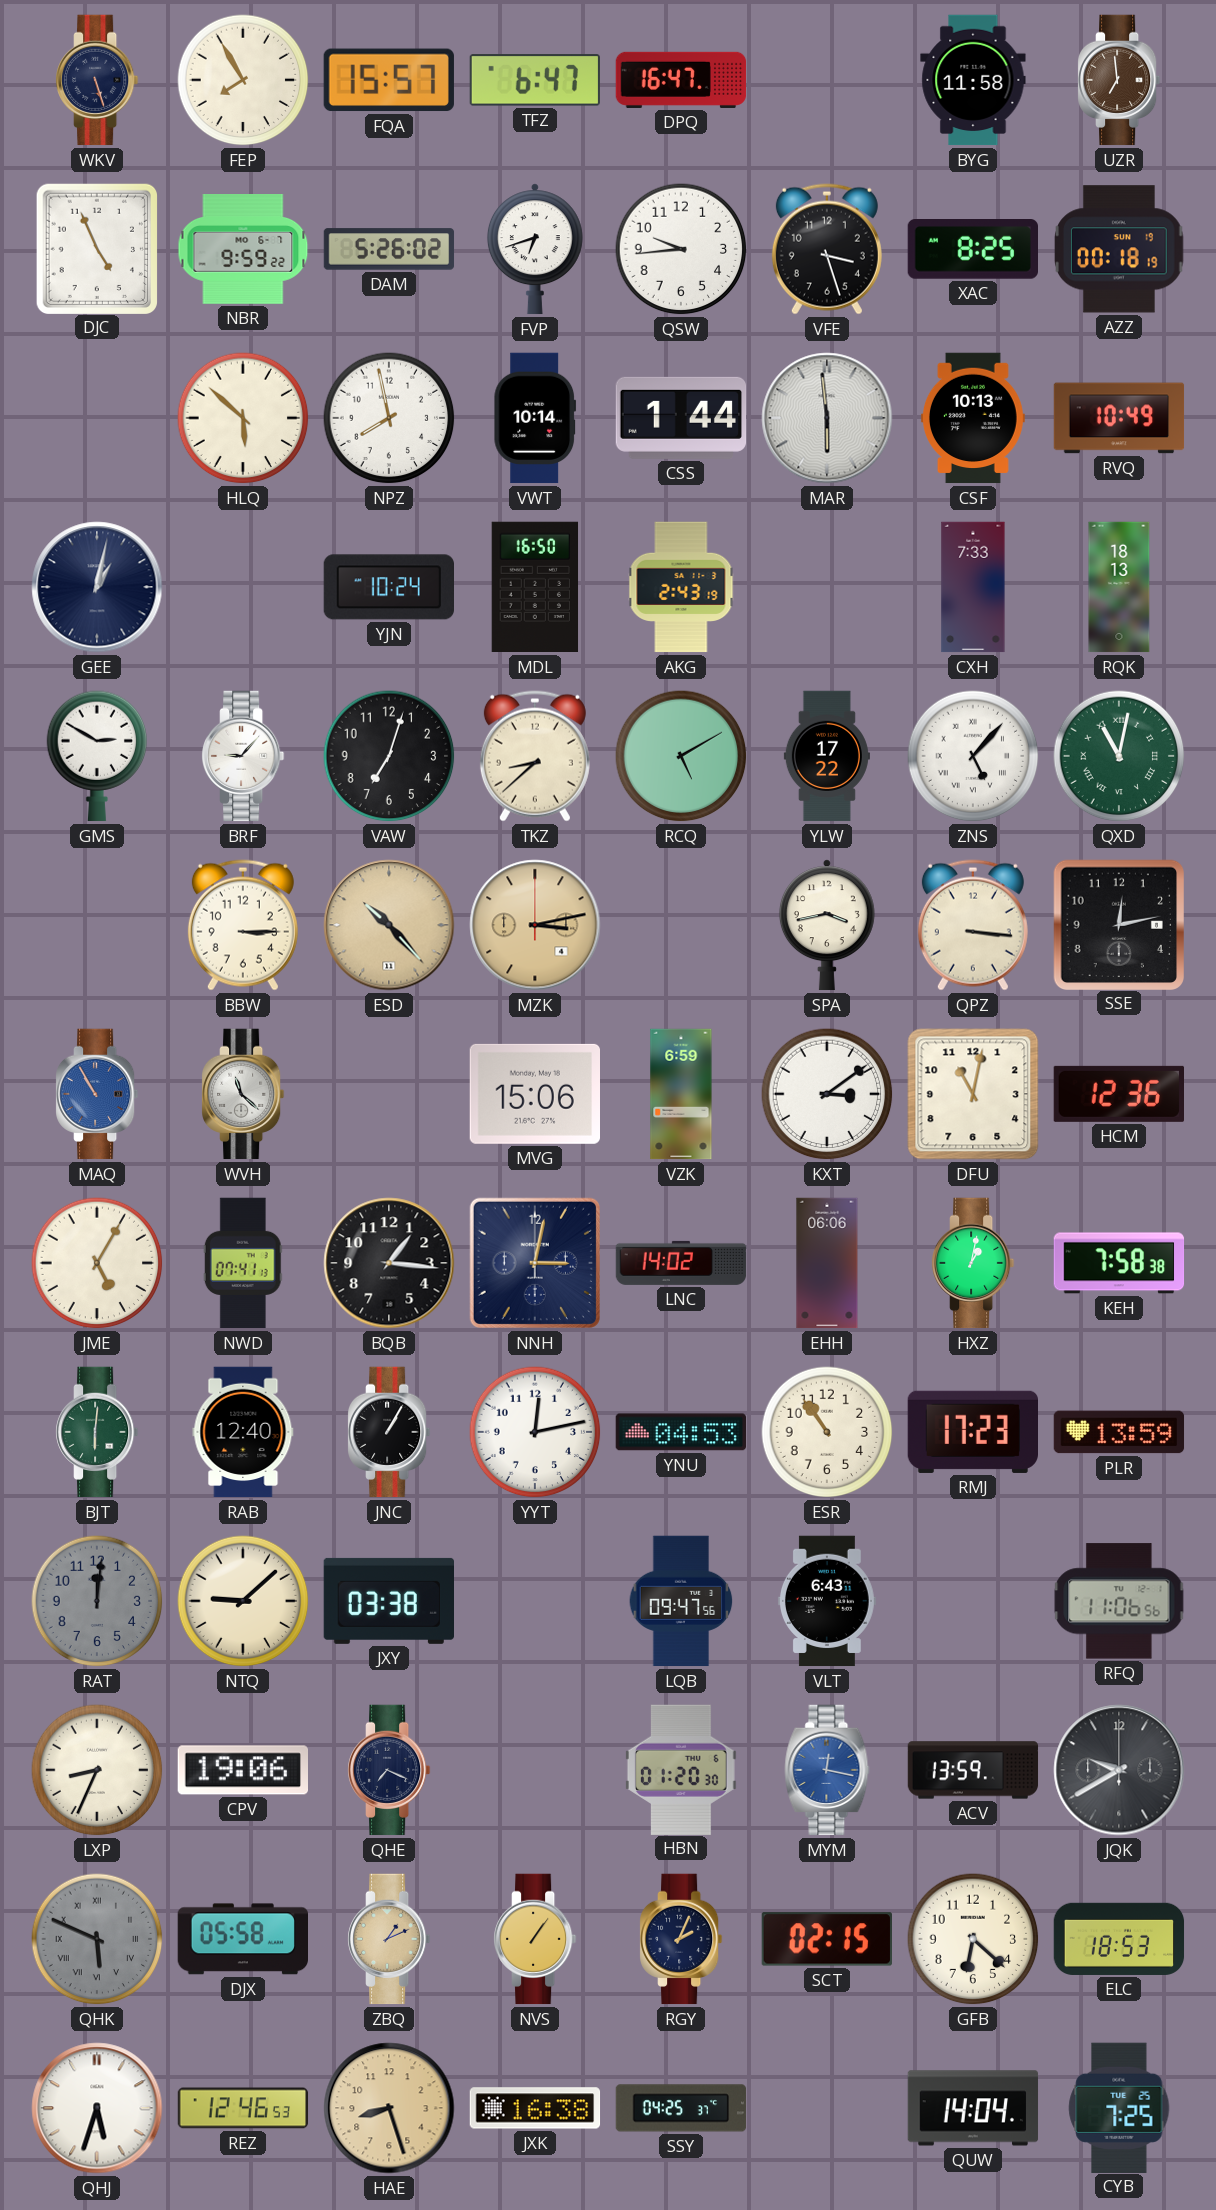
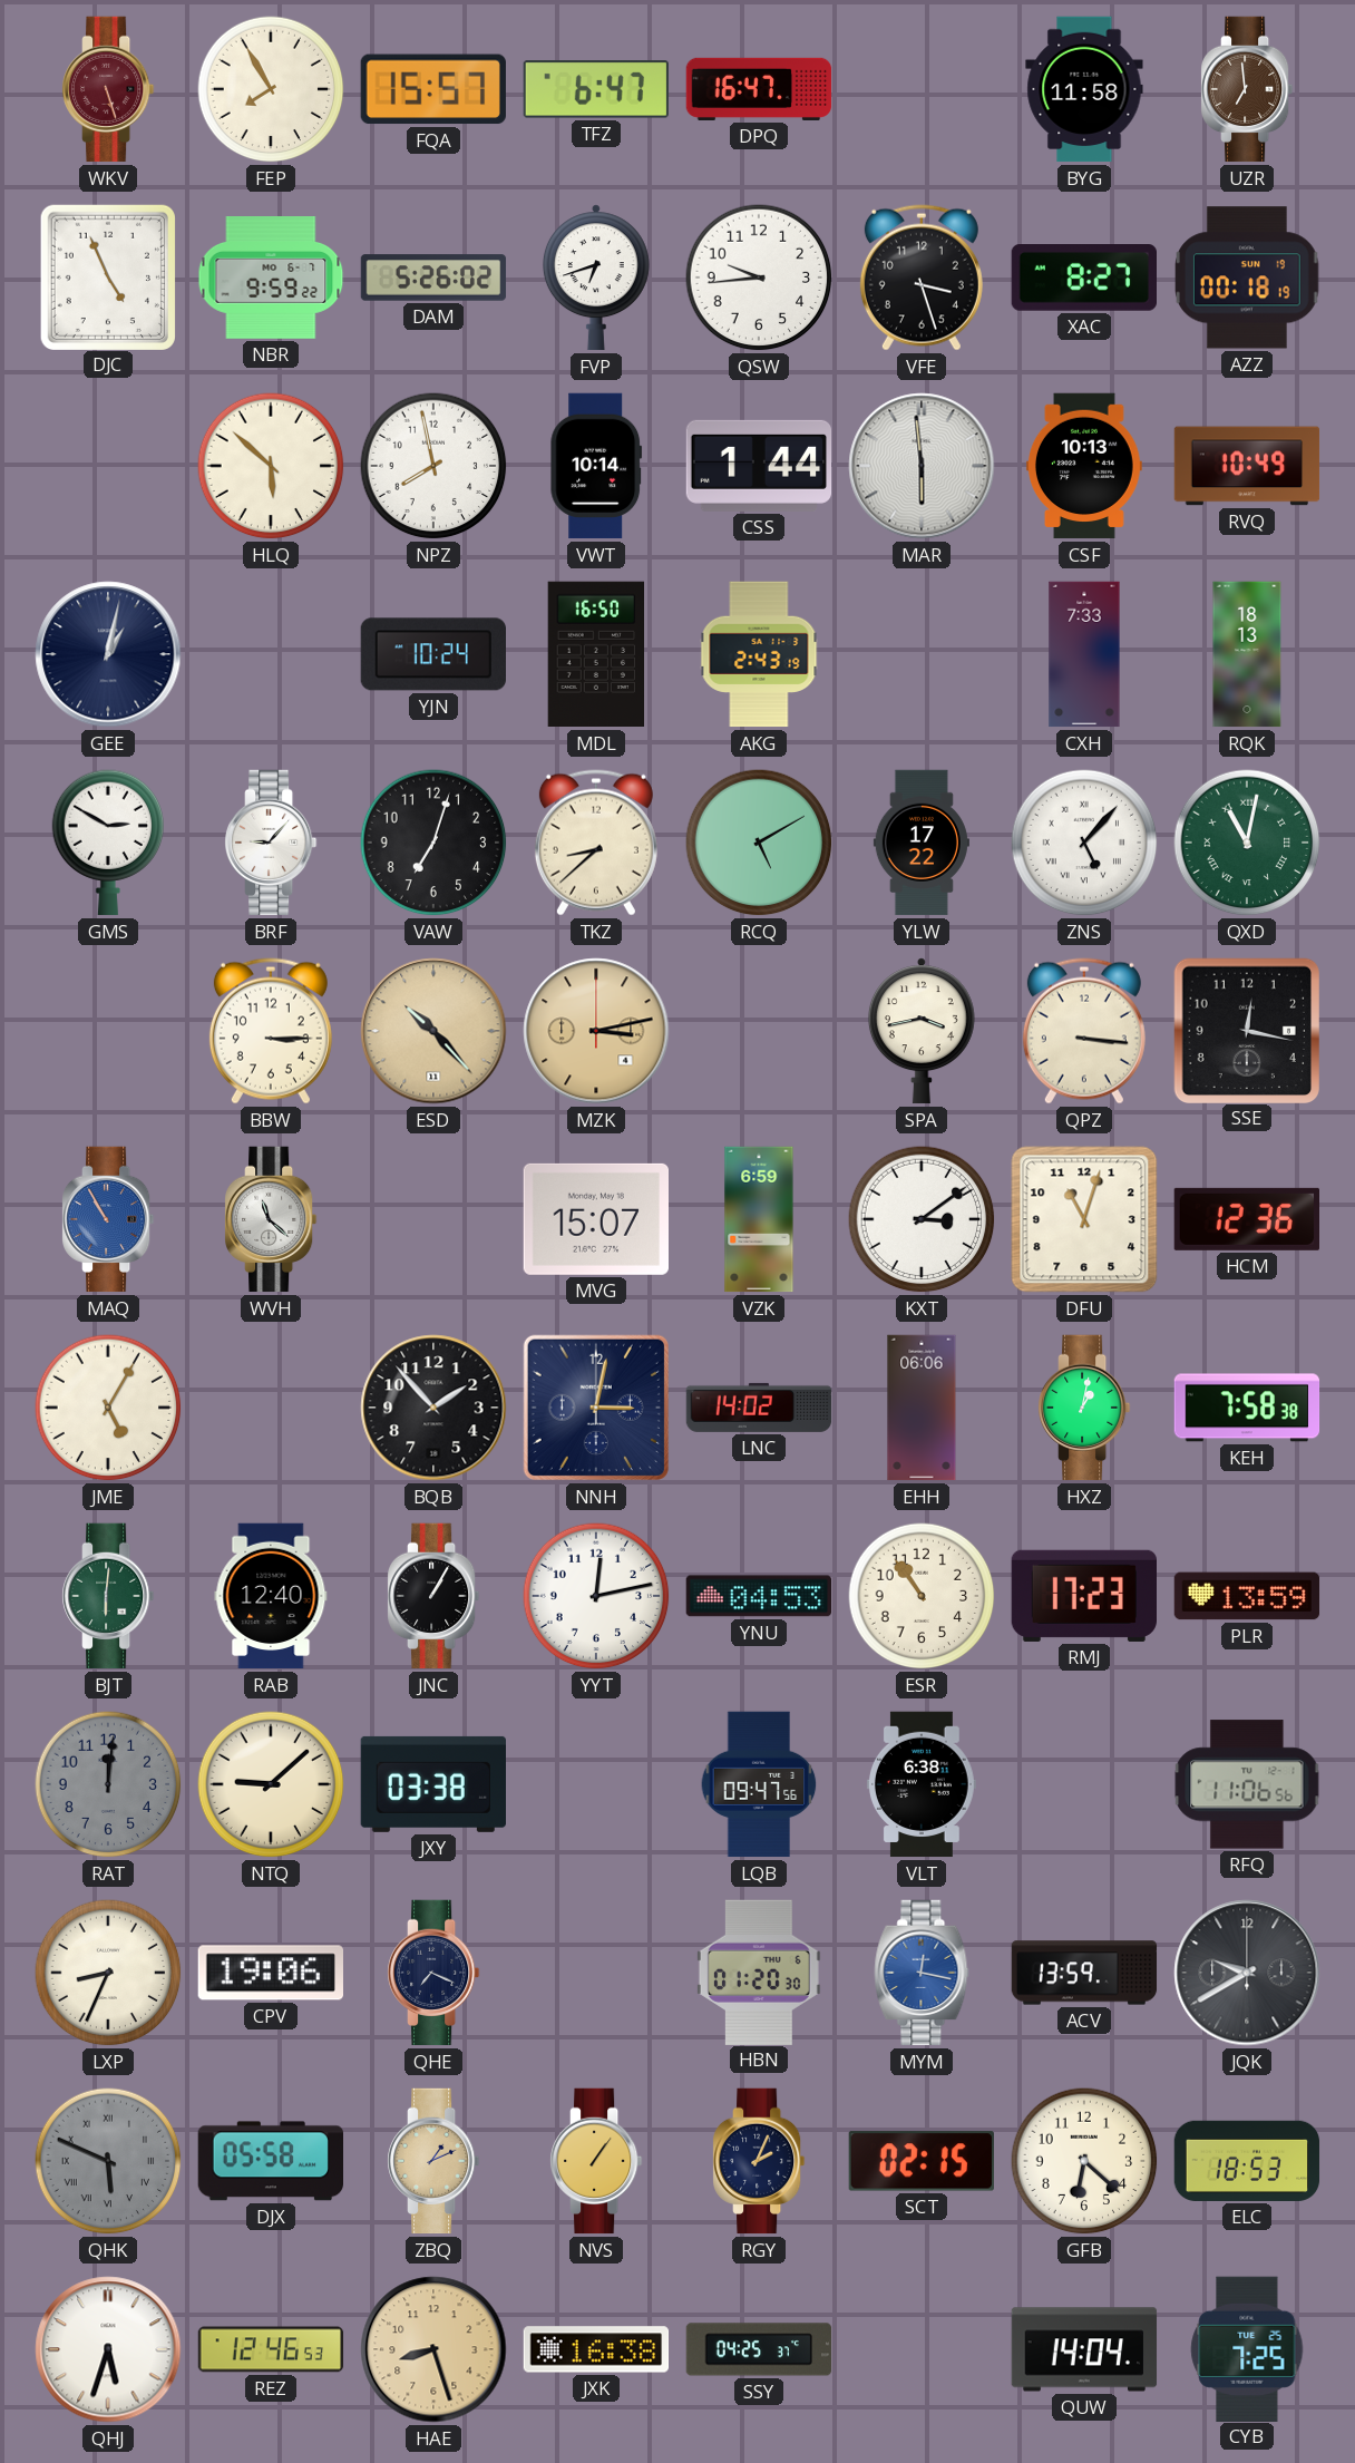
WKV dial: navy -> burgundy (109, 89)
XAC: 8:25 -> 8:27 (1083, 279)
SSE: 12:13 -> 12:17 (1246, 1030)
MVG: 15:06 -> 15:07 (595, 1219)
DFU: 11:02 -> 11:03 (1084, 1219)
NWD: 07:41 -> none (243, 1263)
BQB: 1:16 -> 1:53 (433, 1408)
VLT: 6:43 -> 6:38 (922, 1784)
